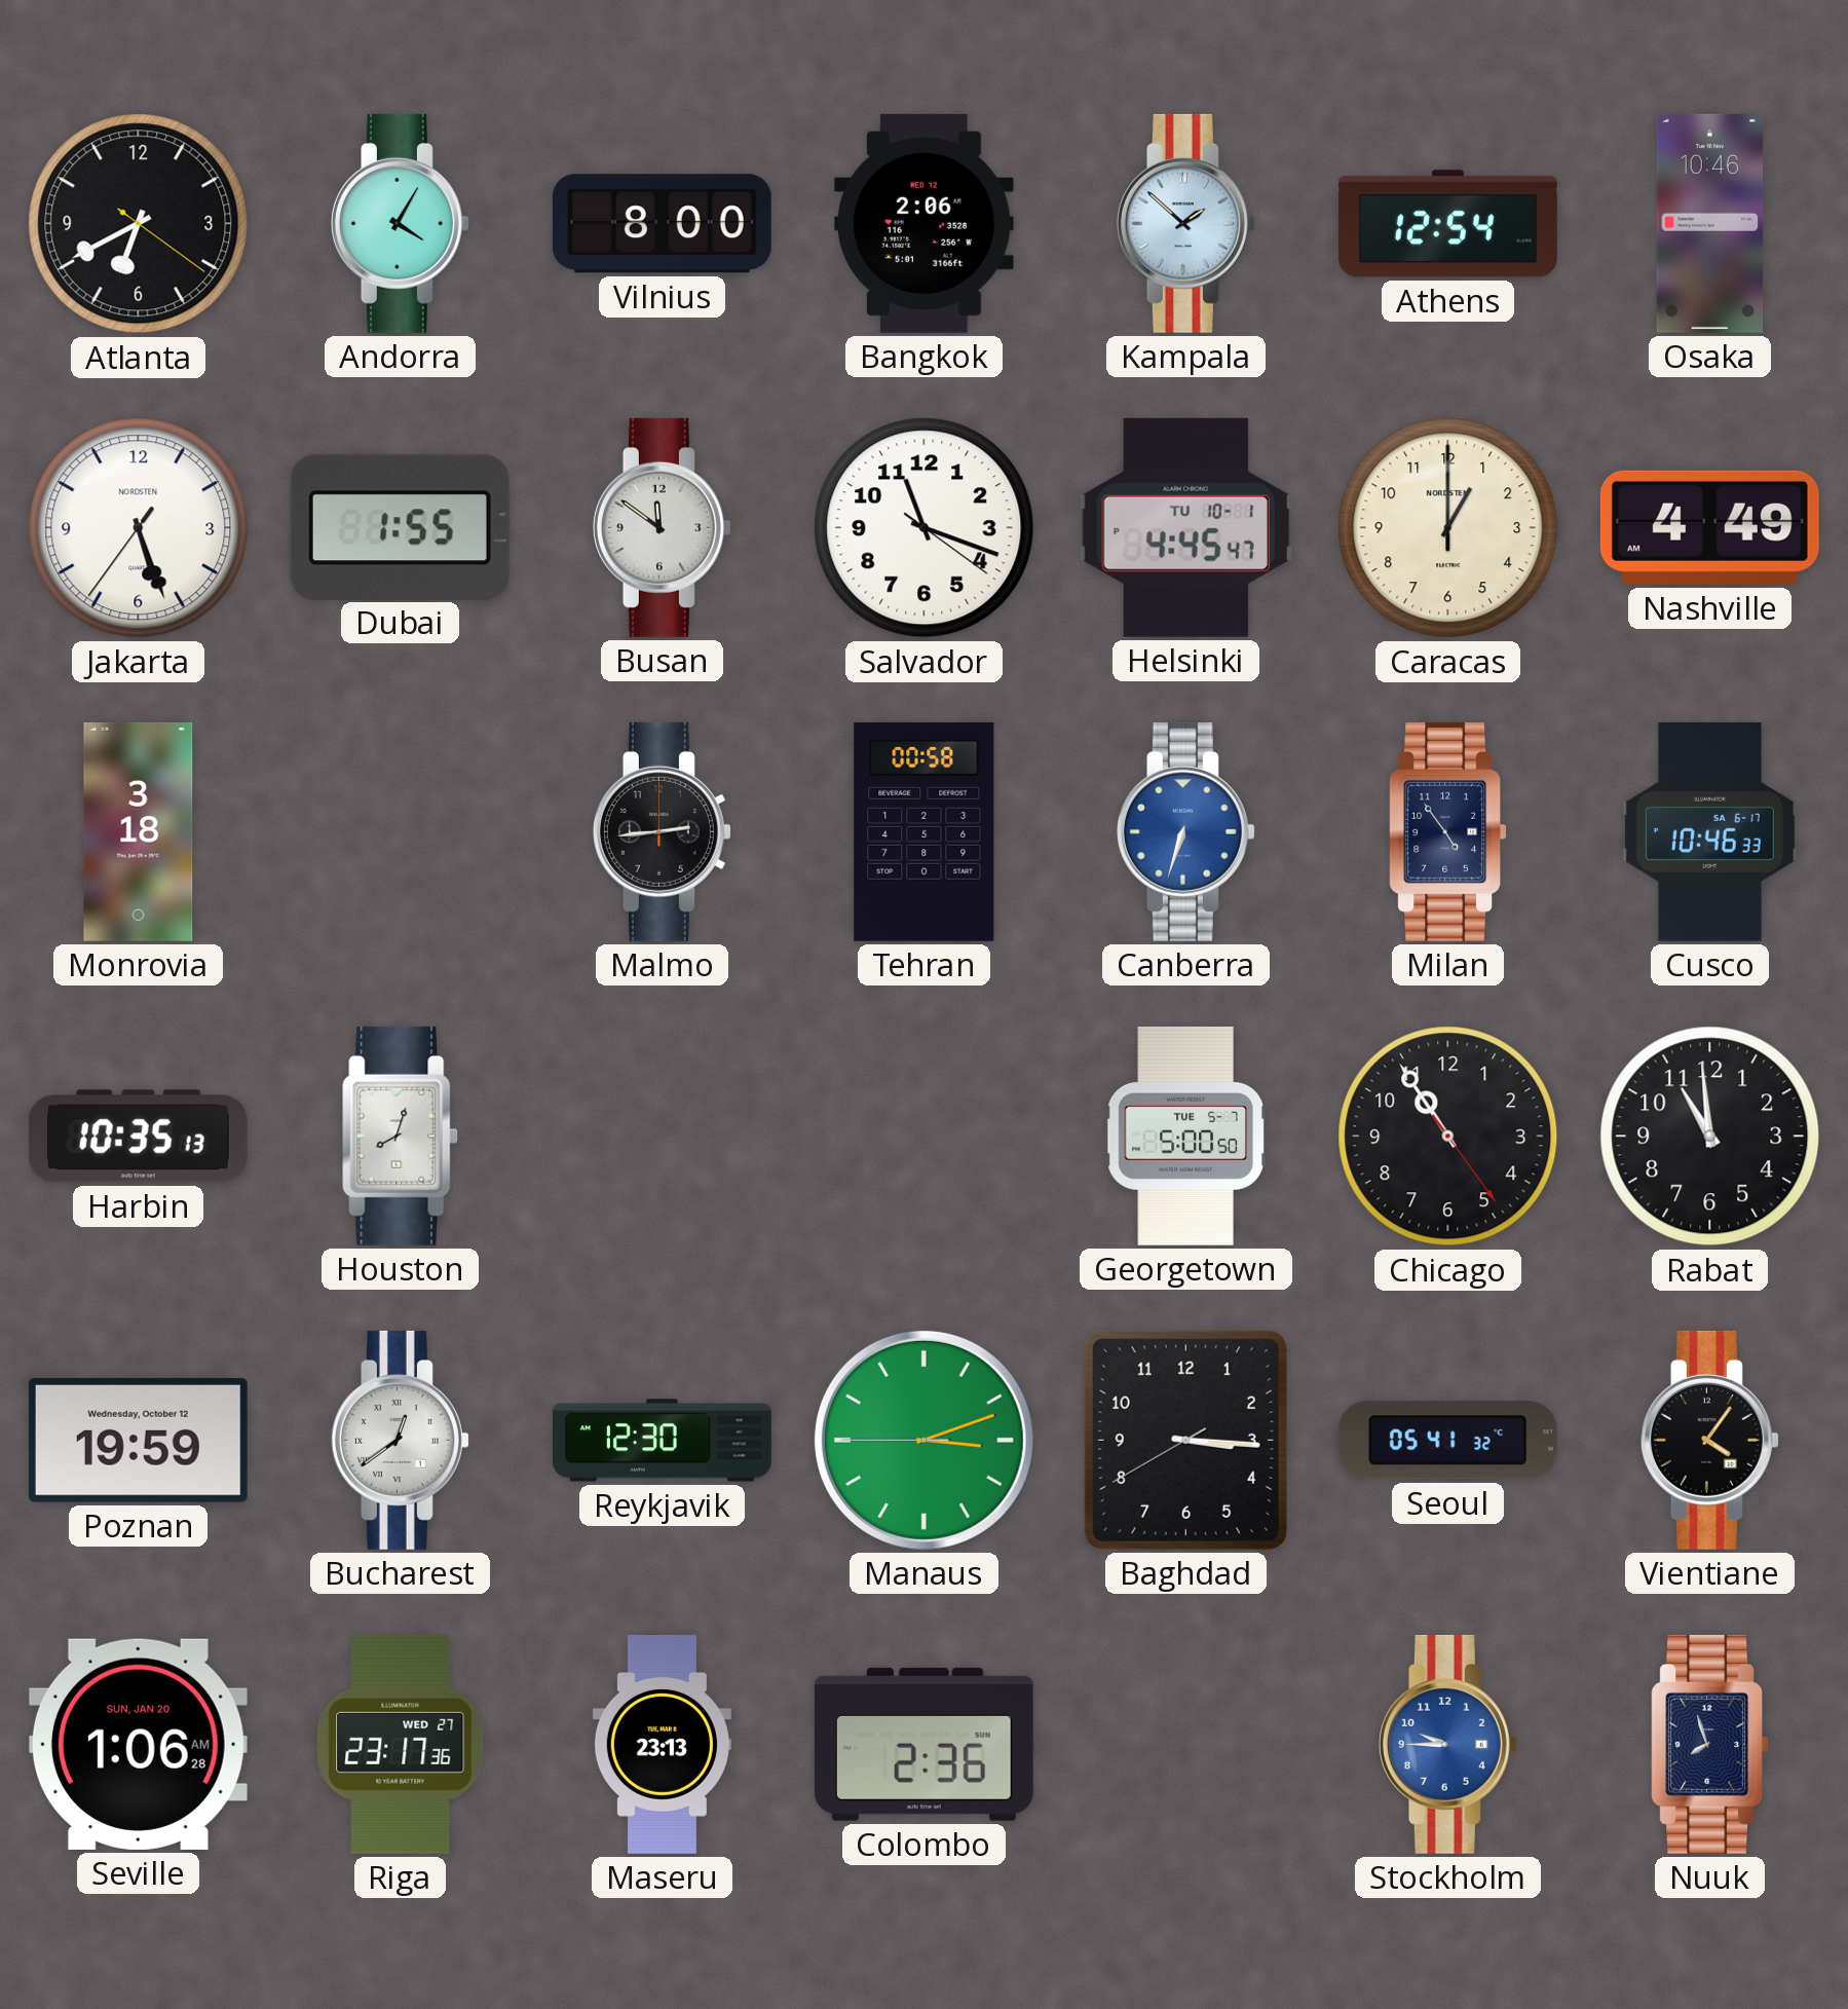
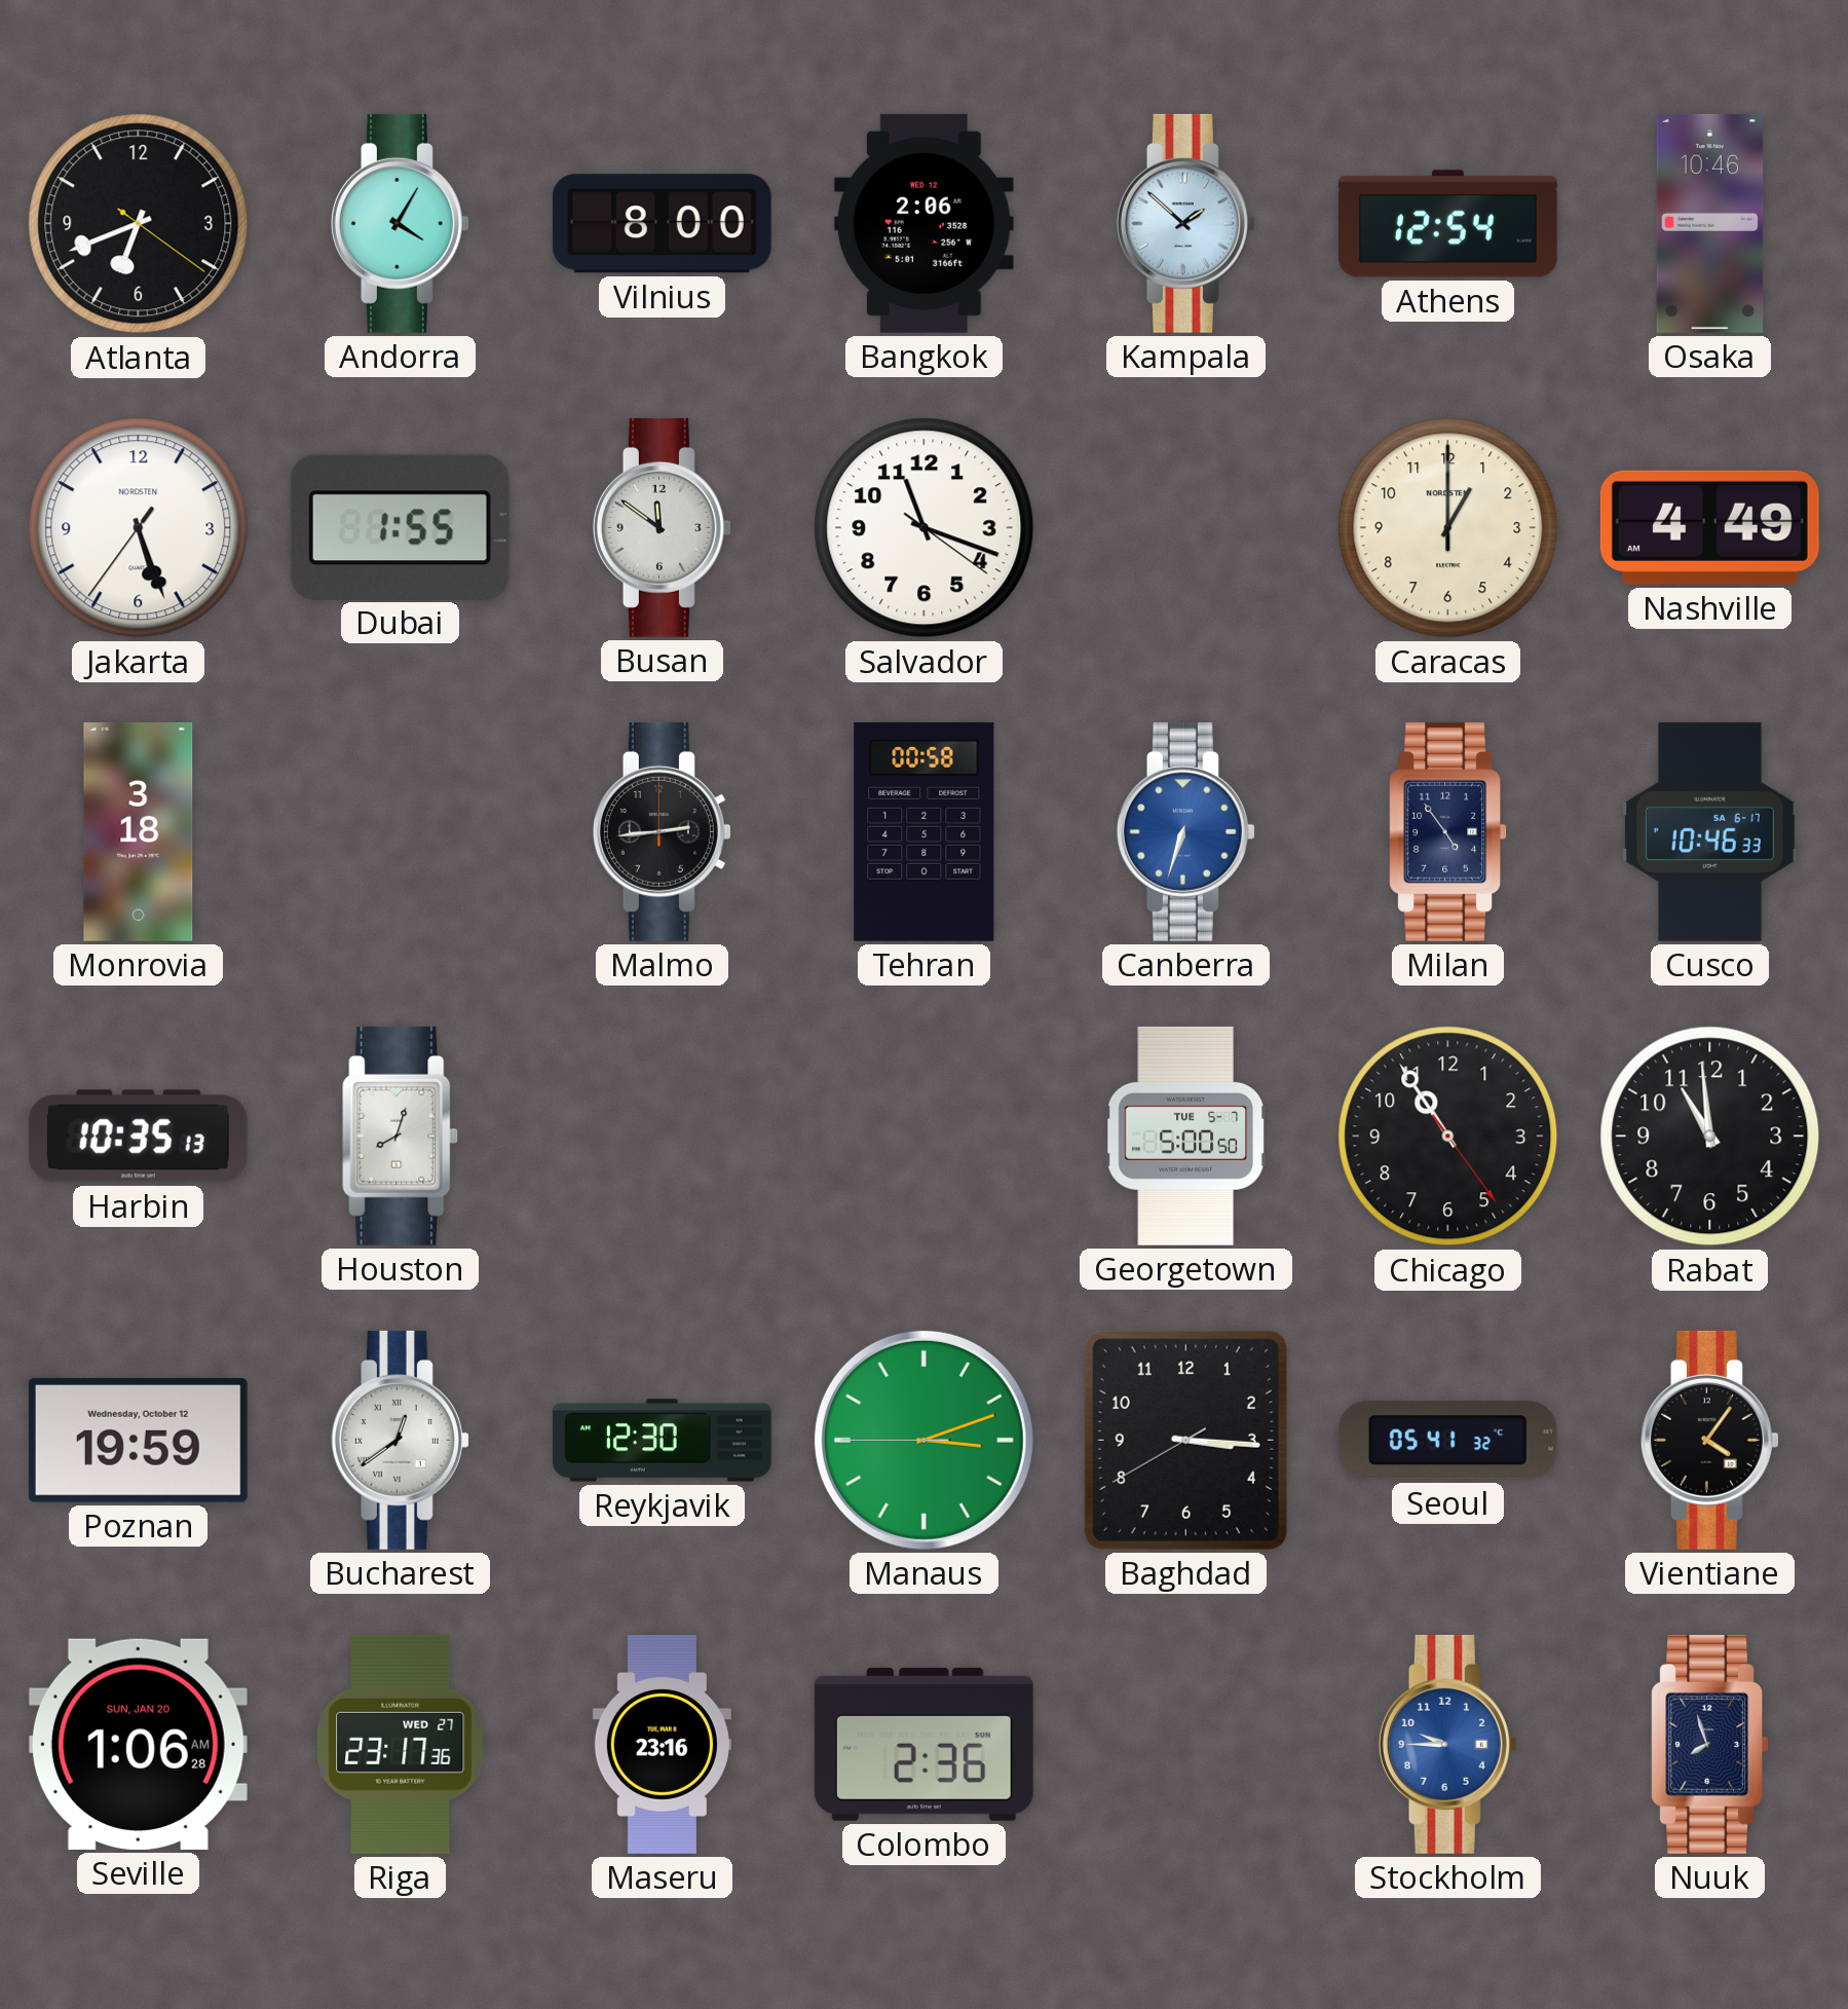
Atlanta: 6:40 -> 6:41 (139, 224)
Helsinki: 4:45 -> none (1185, 527)
Maseru: 23:13 -> 23:16 (662, 1744)
